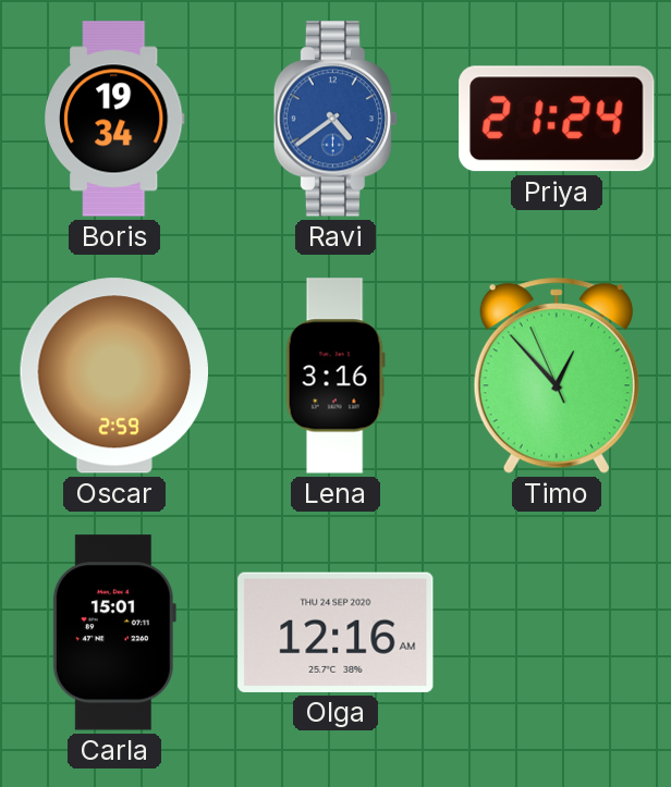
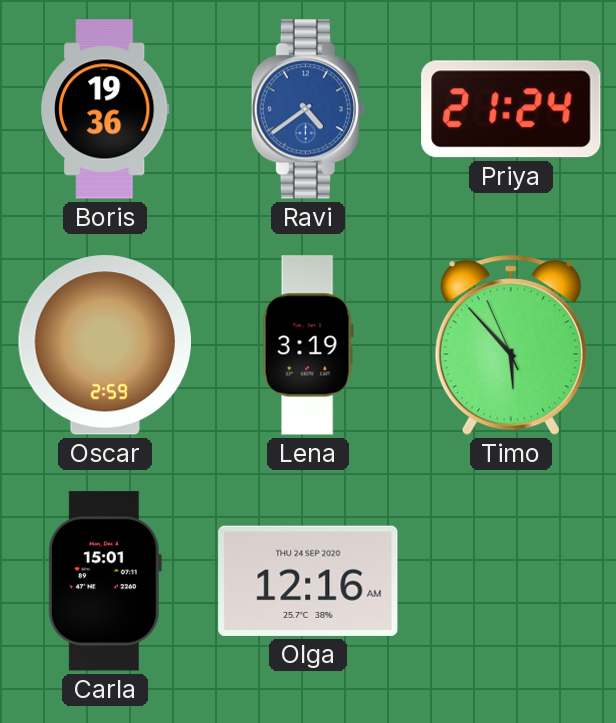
Boris: 19:34 -> 19:36 (106, 109)
Lena: 3:16 -> 3:19 (308, 345)
Timo: 12:52 -> 5:52 (511, 345)
